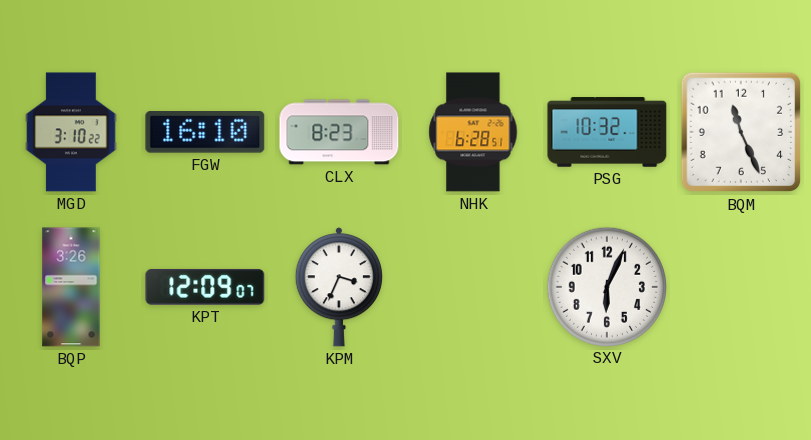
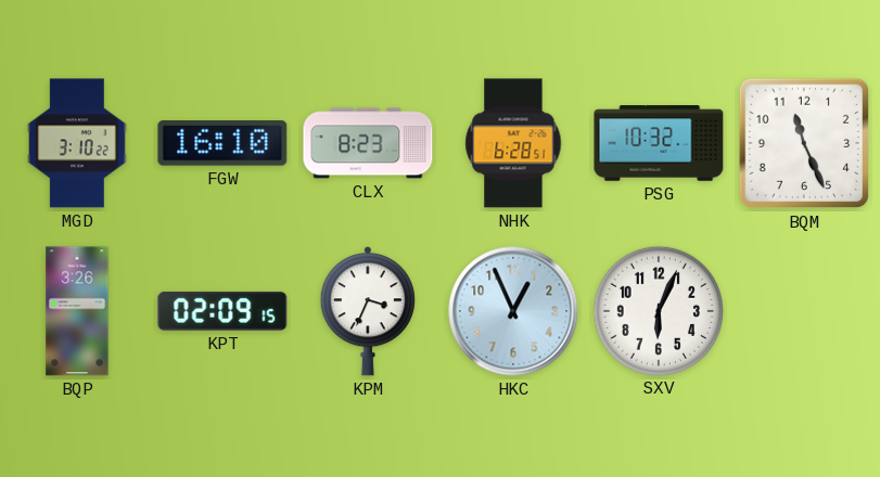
KPT: 12:09 -> 02:09 (222, 311)
HKC: none -> 12:56 (513, 311)
